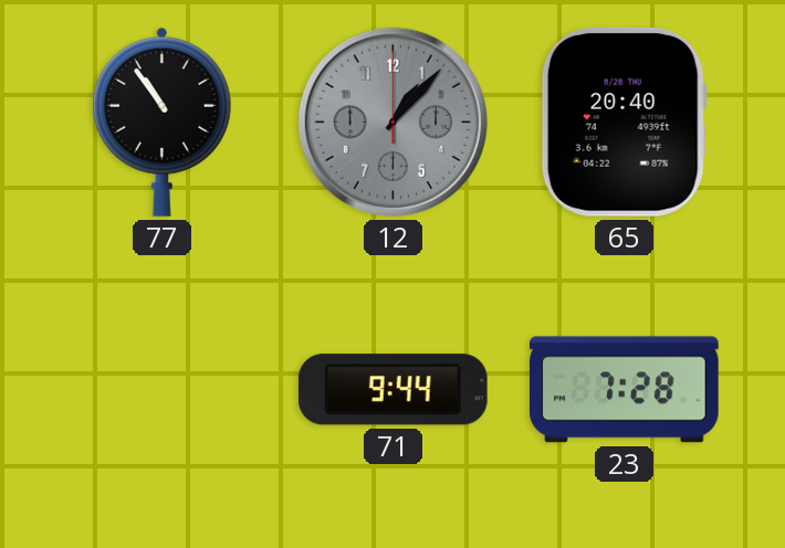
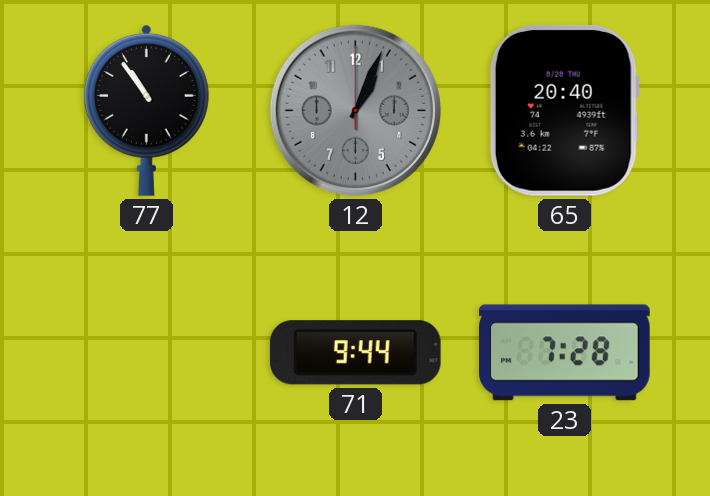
12: 1:07 -> 1:04 (355, 110)
